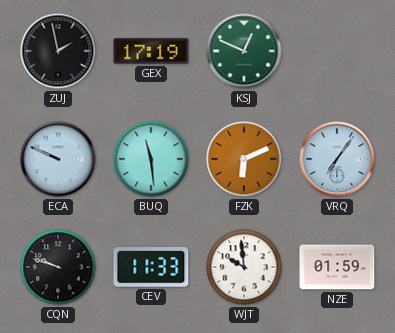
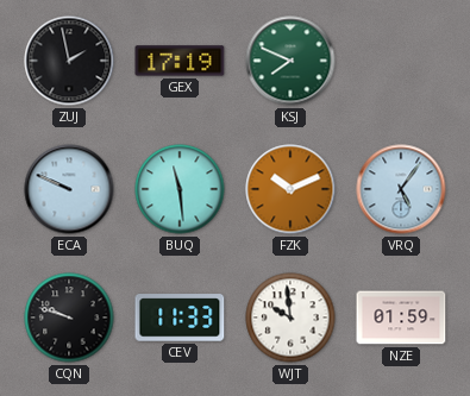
KSJ: 12:49 -> 7:49 (290, 61)
FZK: 6:11 -> 10:11 (290, 189)
VRQ: 7:06 -> 5:06 (401, 189)
